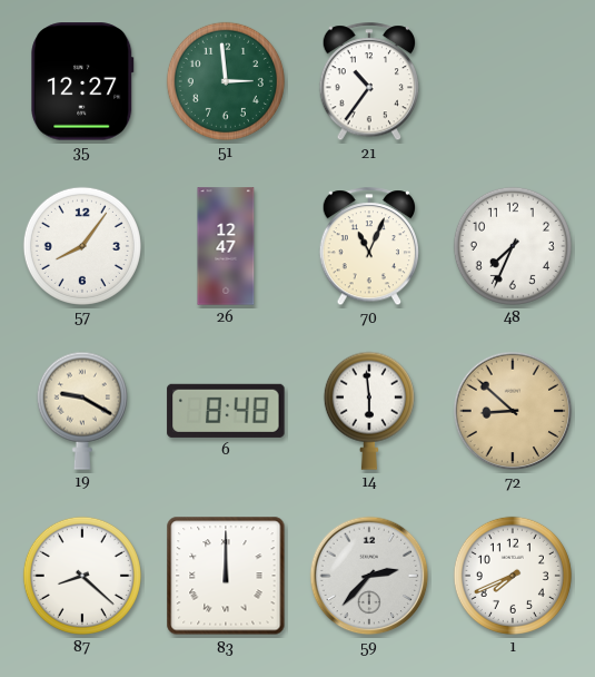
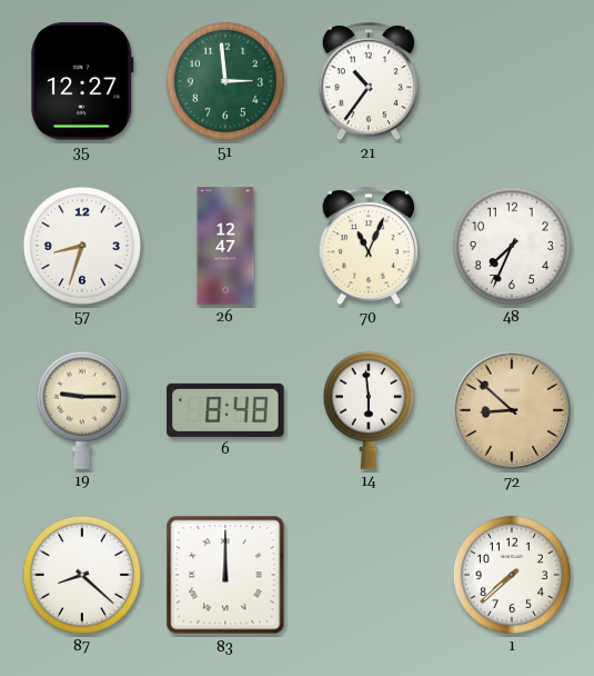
57: 8:06 -> 8:33 (82, 246)
19: 9:20 -> 9:15 (82, 410)
59: 2:37 -> none (369, 576)
1: 7:41 -> 7:38 (512, 575)
